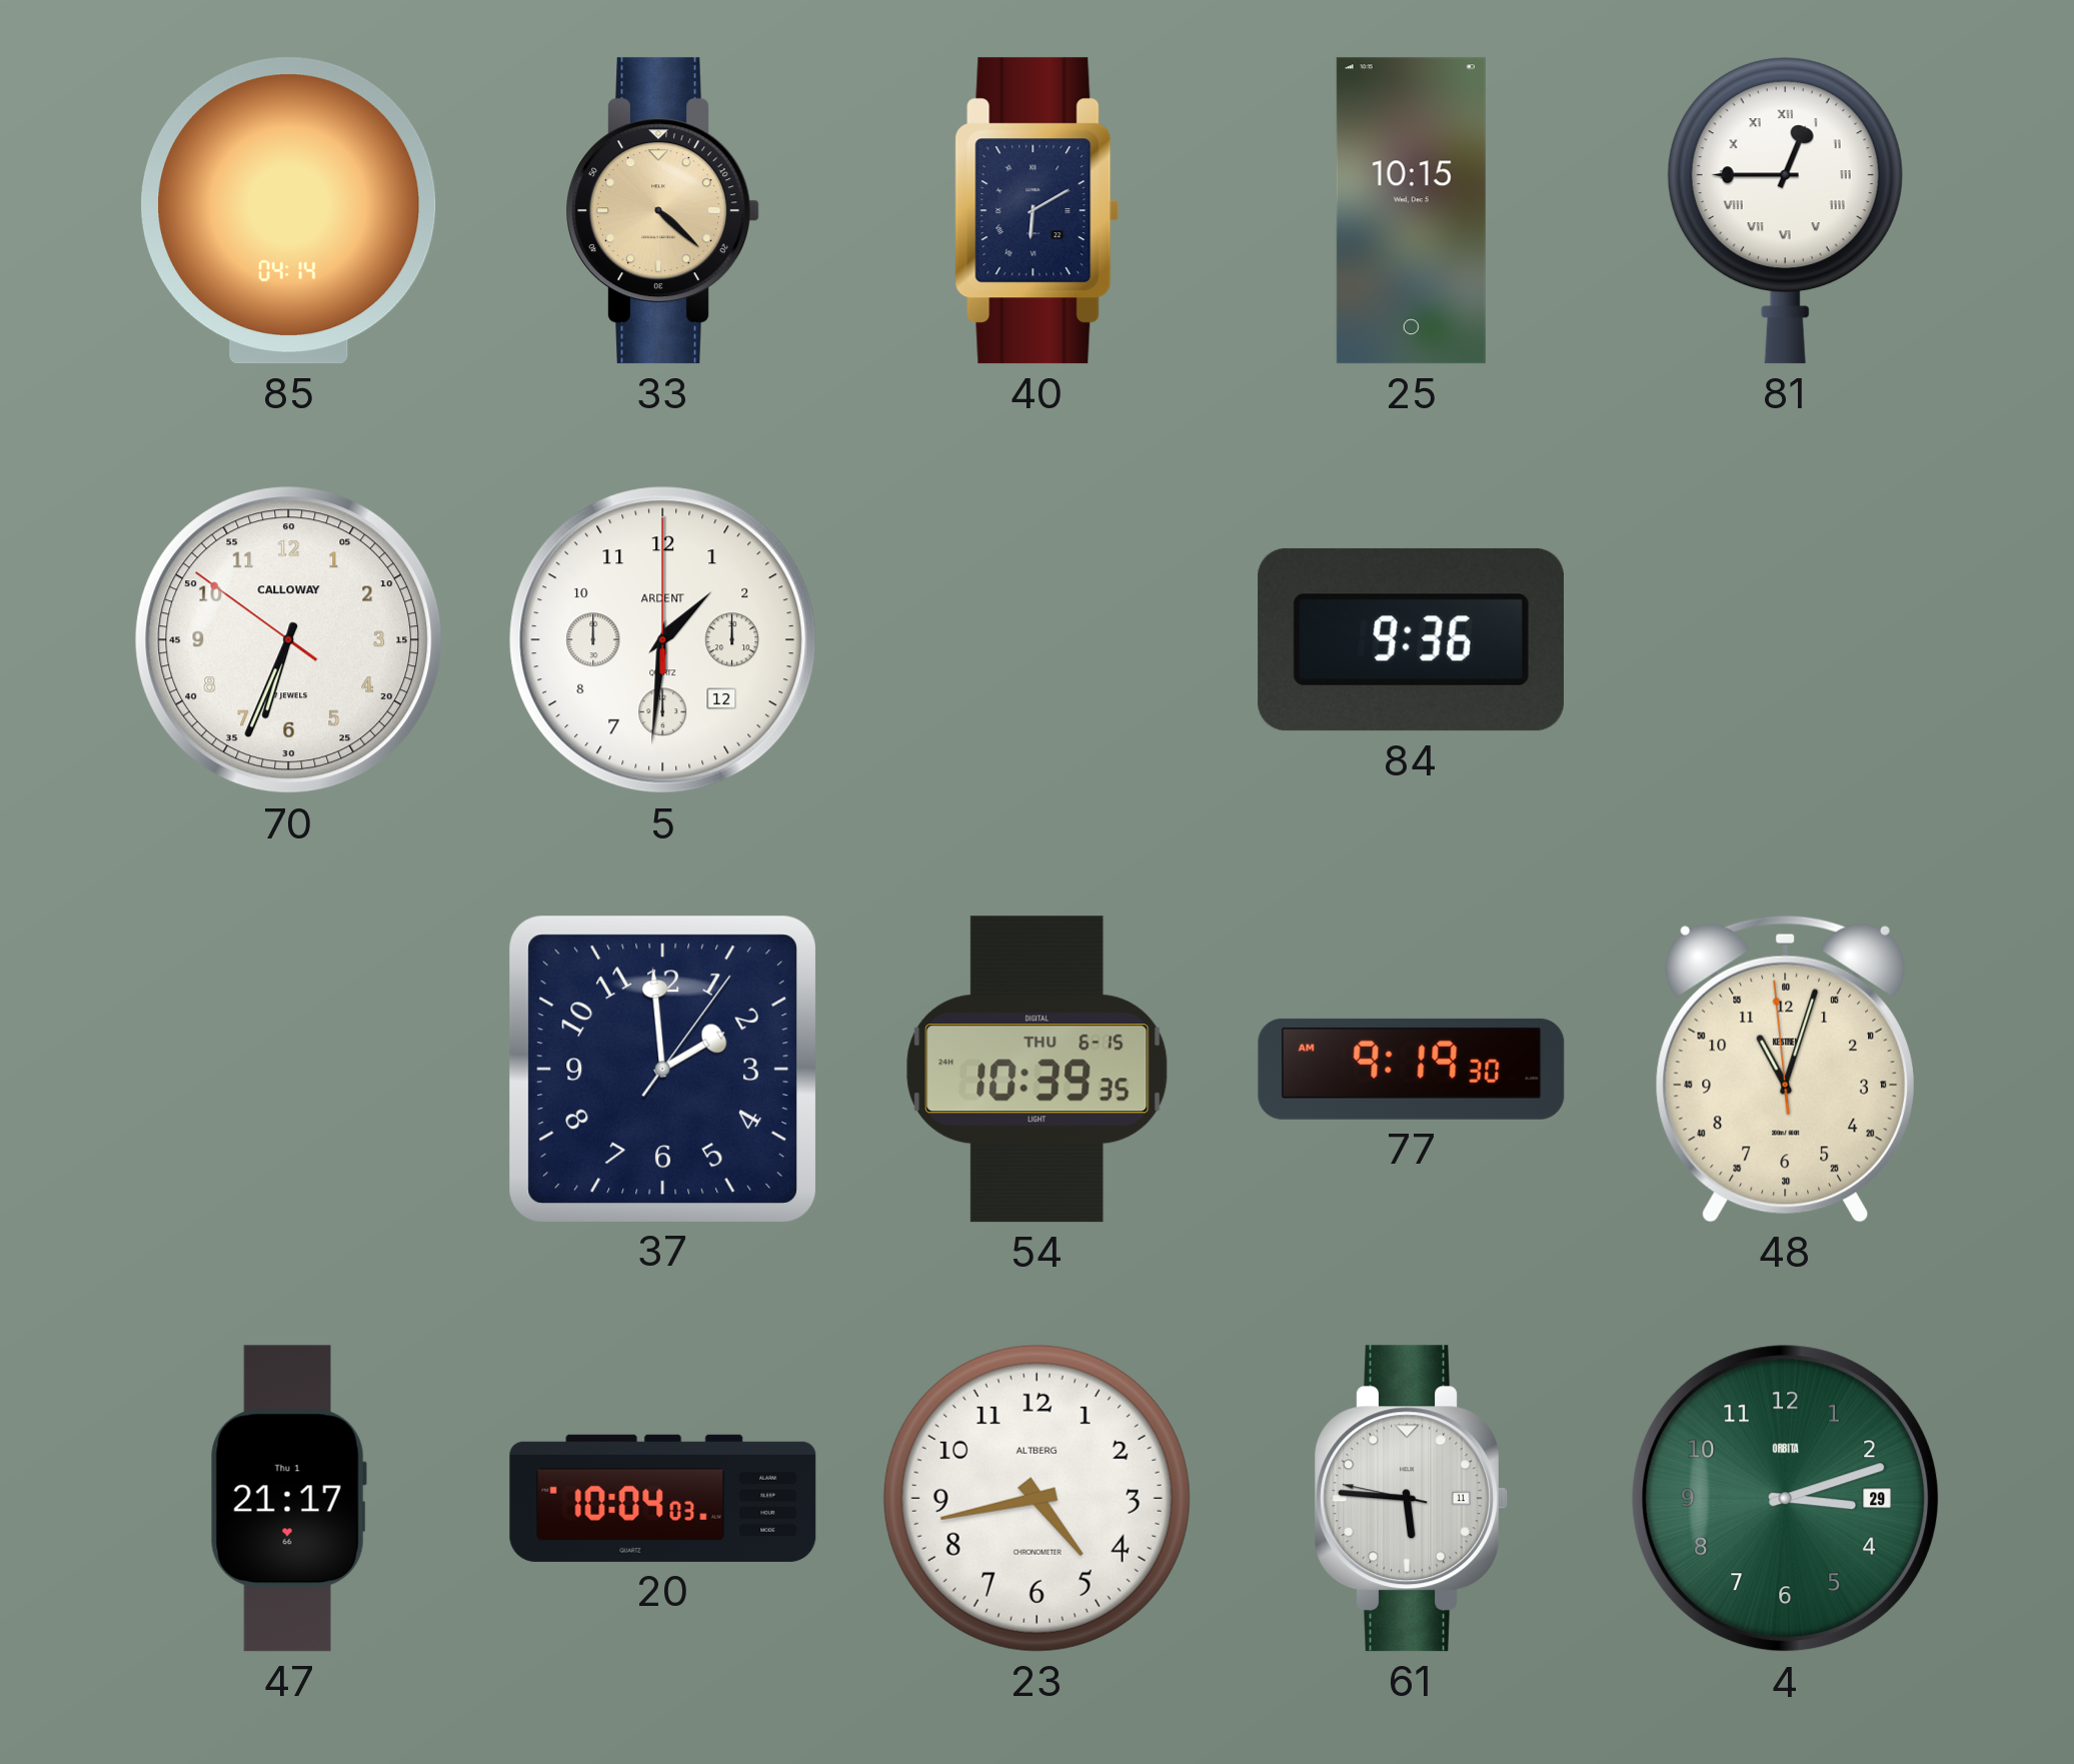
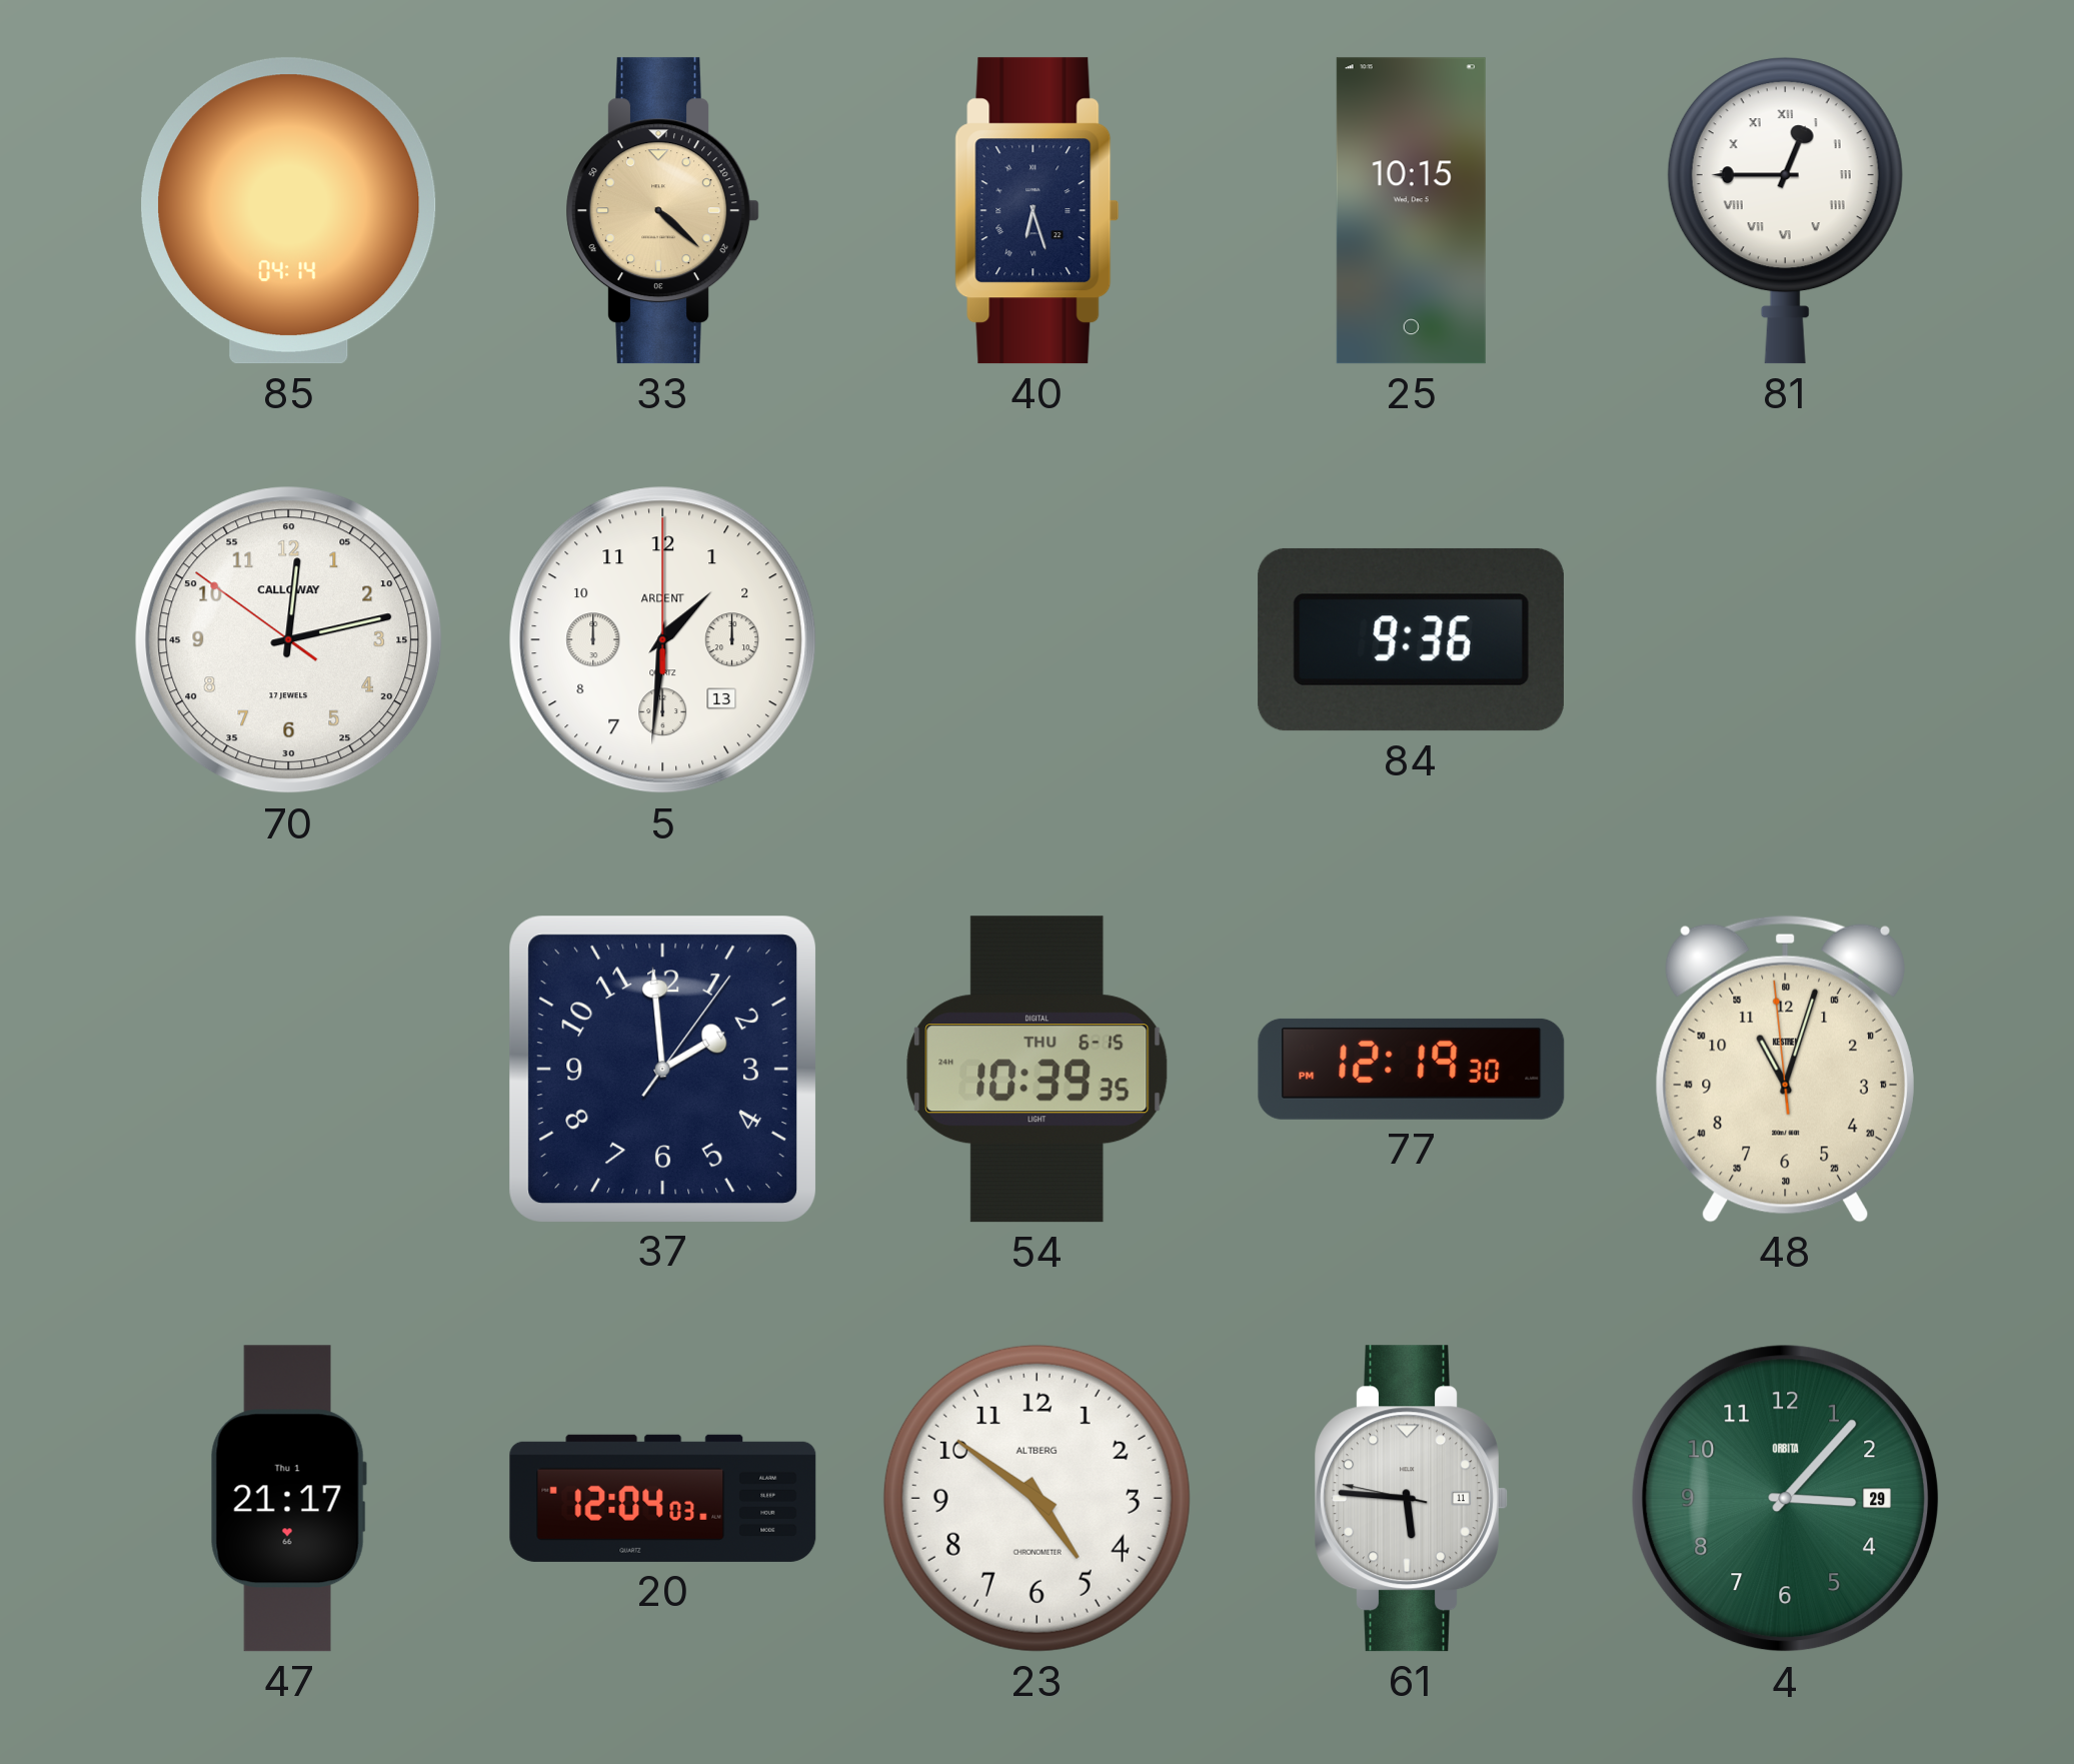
40: 6:10 -> 6:27 (1038, 211)
70: 6:33 -> 12:12 (289, 640)
5 date: 12 -> 13 (663, 640)
77: 9:19 -> 12:19 (1412, 1069)
20: 10:04 -> 12:04 (663, 1498)
23: 4:43 -> 4:51 (1036, 1498)
4: 3:12 -> 3:07 (1786, 1499)
